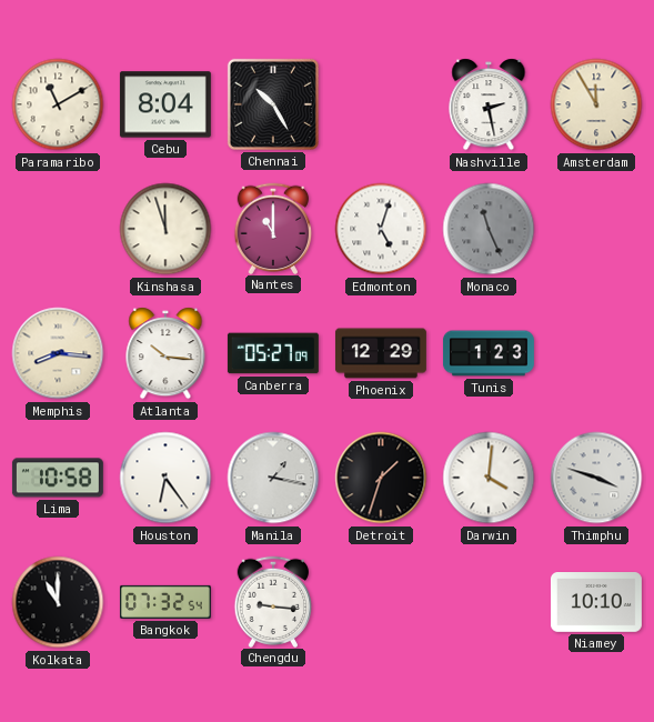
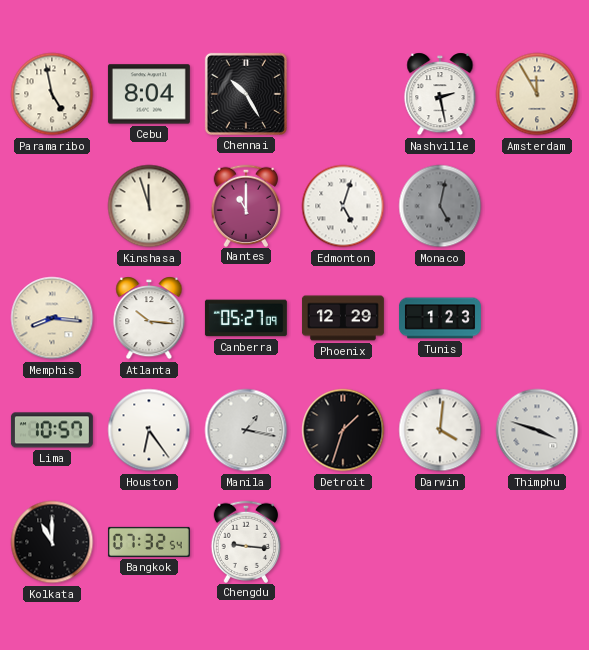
Paramaribo: 11:10 -> 4:58 (52, 94)
Monaco: 11:26 -> 5:02 (440, 206)
Lima: 10:58 -> 10:57 (52, 430)
Niamey: 10:10 -> none (596, 603)
